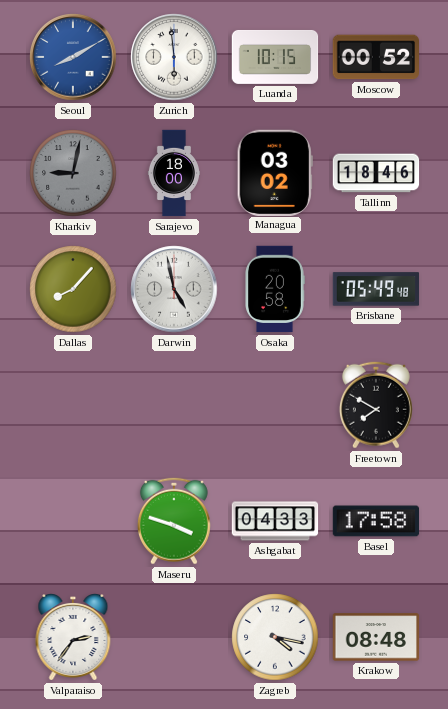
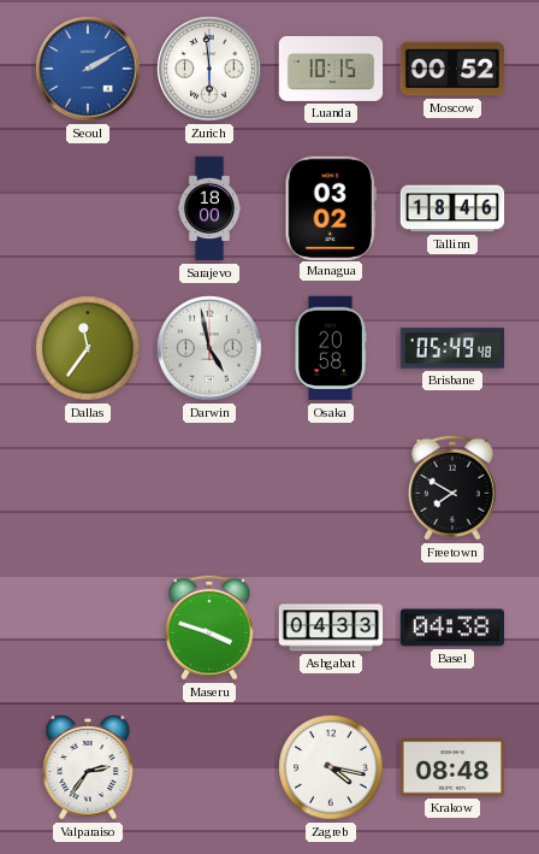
Seoul: 8:10 -> 2:10 (88, 69)
Kharkiv: 9:02 -> none (73, 173)
Dallas: 8:07 -> 11:36 (88, 348)
Basel: 17:58 -> 04:38 (452, 628)
